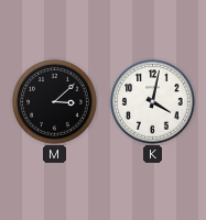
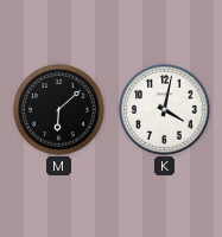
M: 3:08 -> 6:08 (59, 110)
